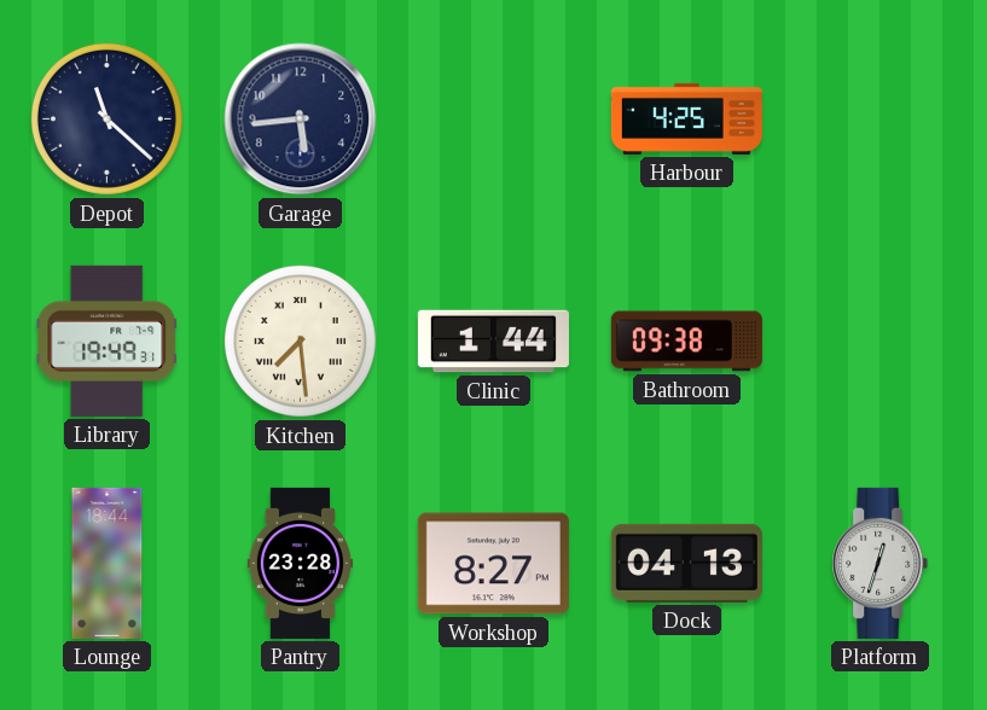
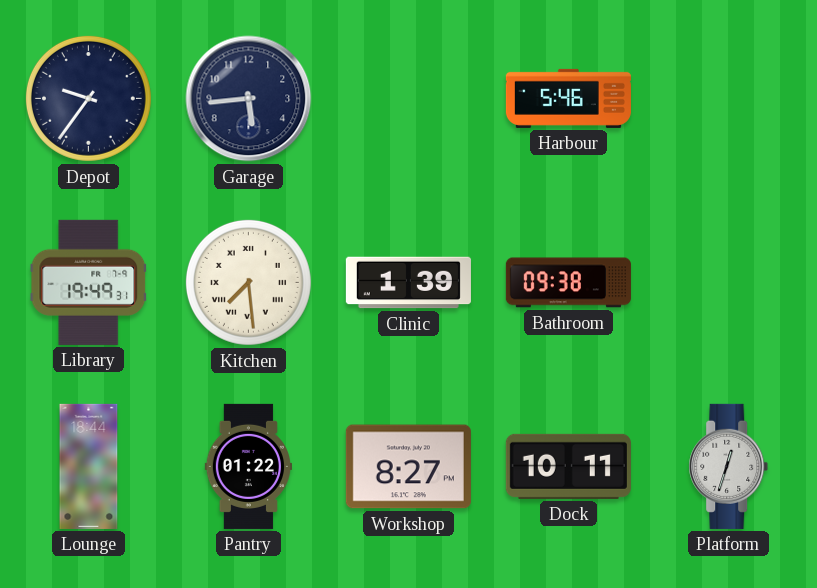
Depot: 11:22 -> 9:36 (88, 98)
Harbour: 4:25 -> 5:46 (568, 98)
Clinic: 1:44 -> 1:39 (408, 283)
Pantry: 23:28 -> 01:22 (248, 466)
Dock: 04:13 -> 10:11 (568, 466)
